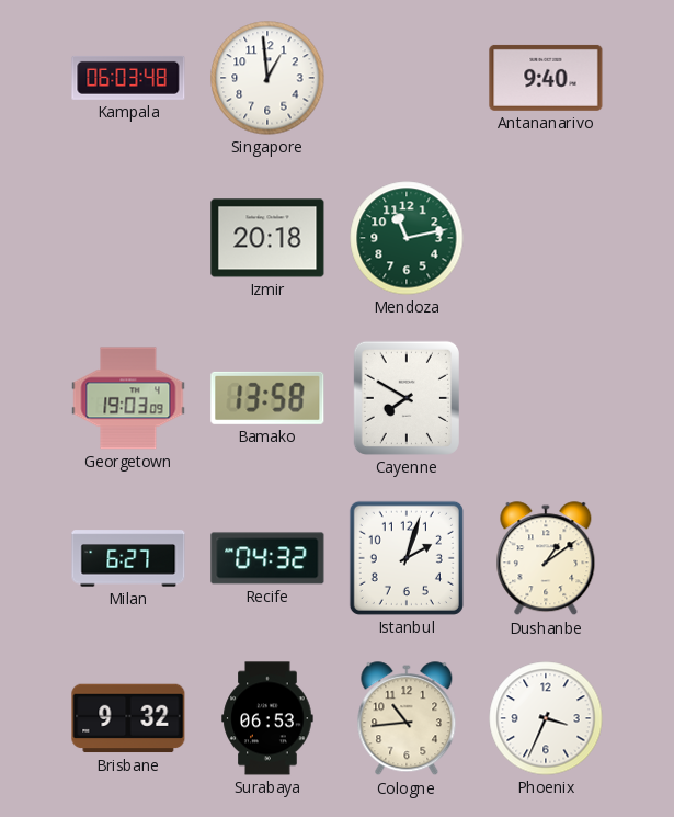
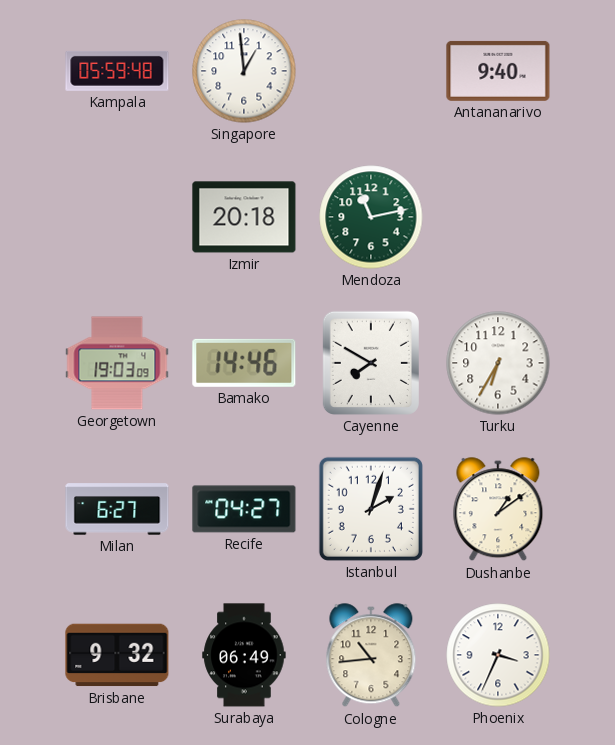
Kampala: 06:03 -> 05:59 (117, 71)
Bamako: 13:58 -> 14:46 (244, 363)
Turku: none -> 6:35 (498, 363)
Recife: 04:32 -> 04:27 (244, 509)
Surabaya: 06:53 -> 06:49 (244, 655)
